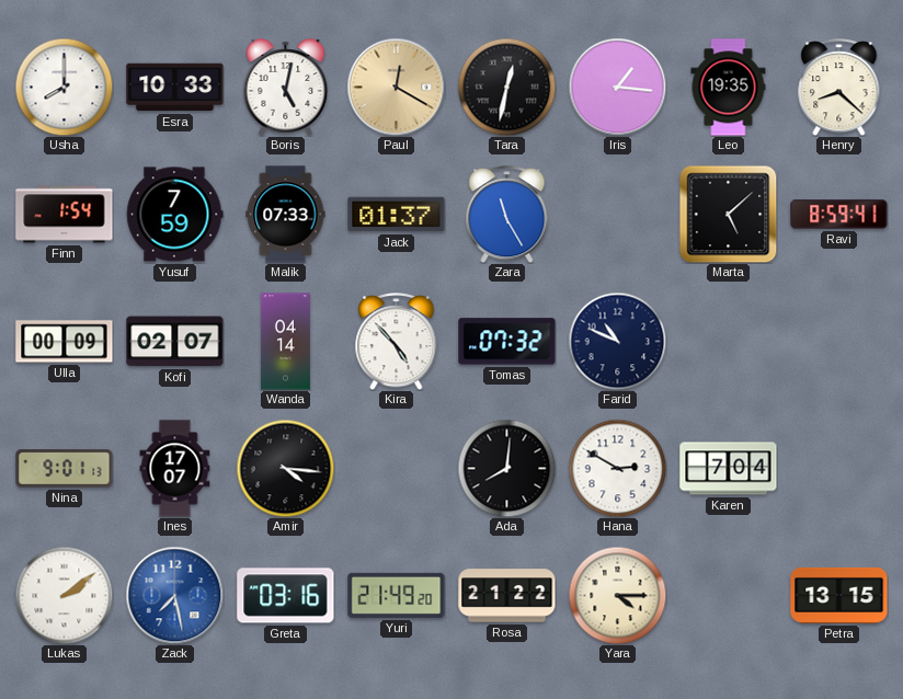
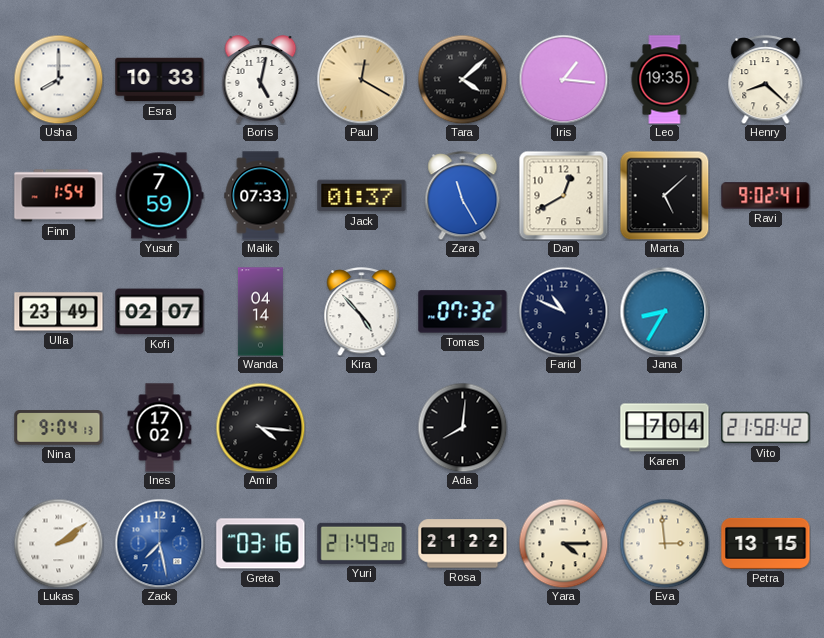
Tara: 12:32 -> 4:08 (462, 79)
Dan: none -> 12:40 (563, 195)
Ravi: 8:59 -> 9:02 (766, 196)
Ulla: 00:09 -> 23:49 (59, 312)
Jana: none -> 8:35 (664, 311)
Nina: 9:01 -> 9:04 (59, 428)
Ines: 17:07 -> 17:02 (160, 428)
Hana: 2:50 -> none (617, 468)
Vito: none -> 21:58 (766, 428)
Eva: none -> 2:59 (664, 543)
